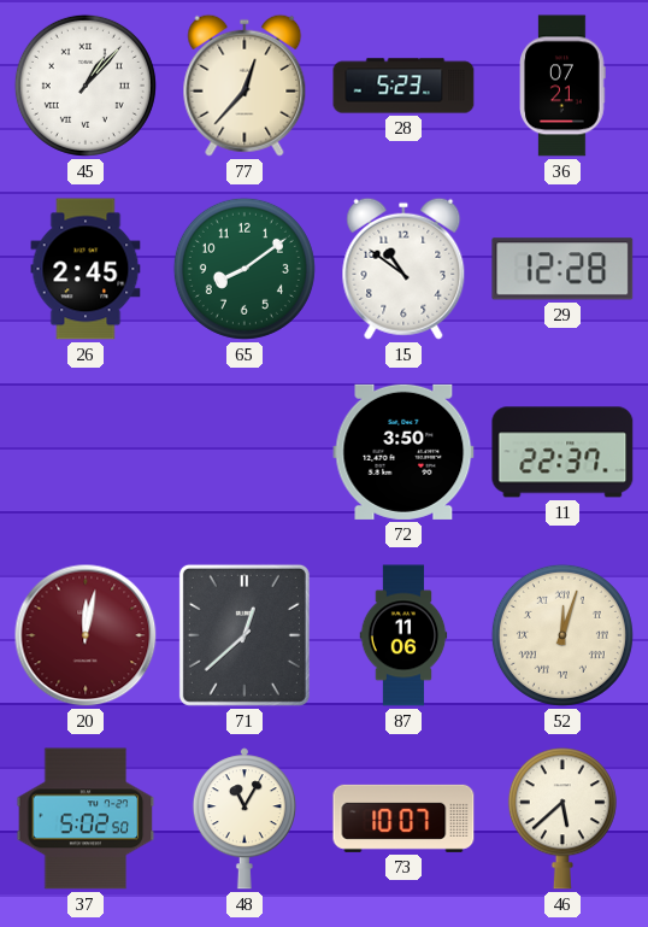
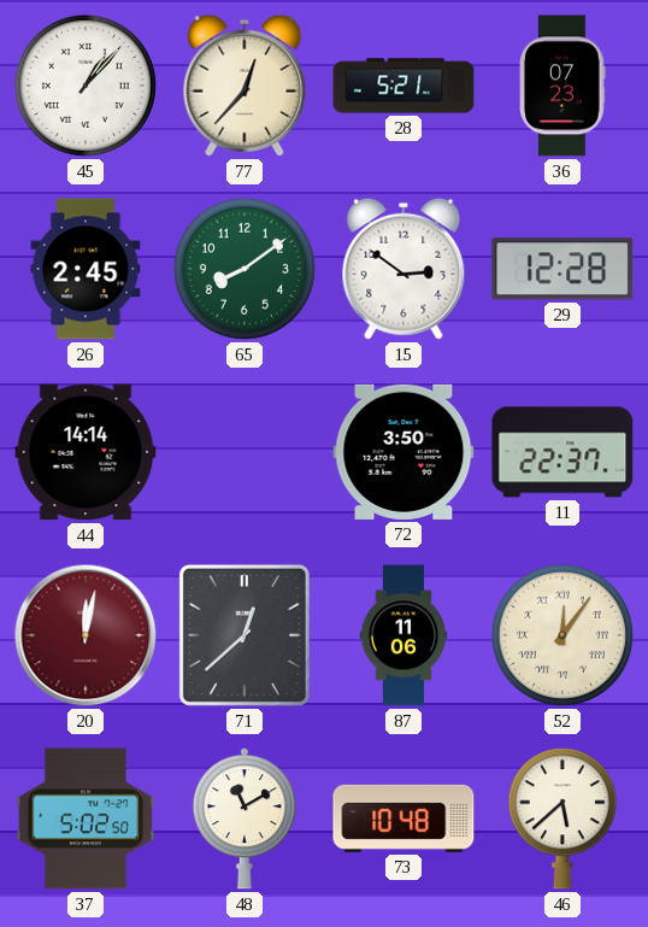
28: 5:23 -> 5:21 (403, 86)
36: 07:21 -> 07:23 (562, 86)
15: 10:51 -> 2:51 (403, 269)
44: none -> 14:14 (86, 452)
52: 12:03 -> 12:06 (562, 635)
48: 11:05 -> 11:10 (245, 819)
73: 10:07 -> 10:48 (403, 819)
